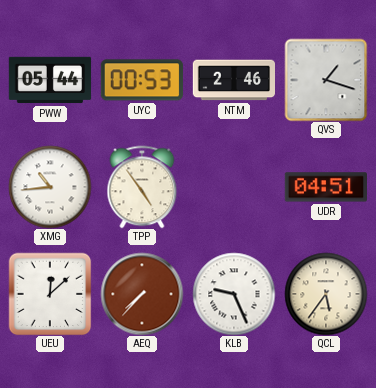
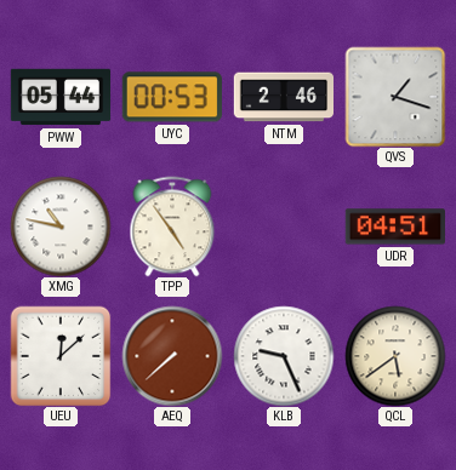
XMG: 10:44 -> 10:47 (61, 227)
AEQ: 7:37 -> 7:38 (172, 356)
QCL: 5:36 -> 5:39 (395, 356)
